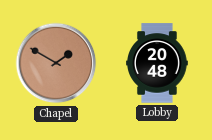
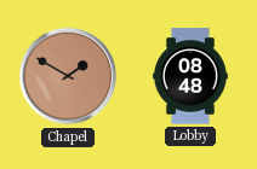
Lobby: 20:48 -> 08:48 (192, 76)
